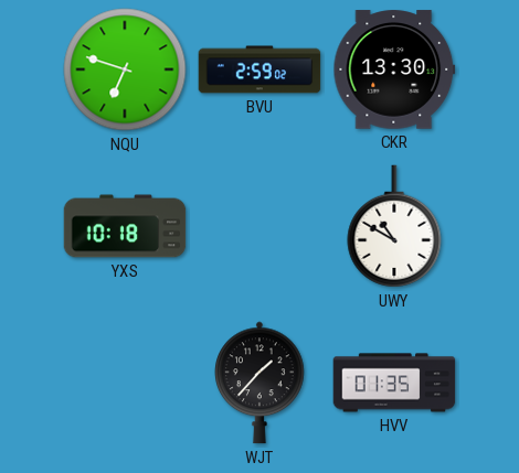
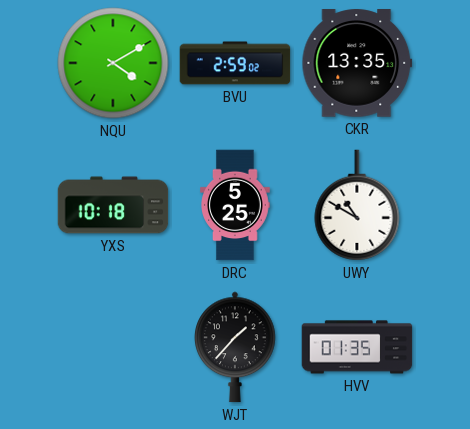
NQU: 6:48 -> 4:10 (113, 63)
CKR: 13:30 -> 13:35 (357, 63)
DRC: none -> 5:25 (236, 205)
